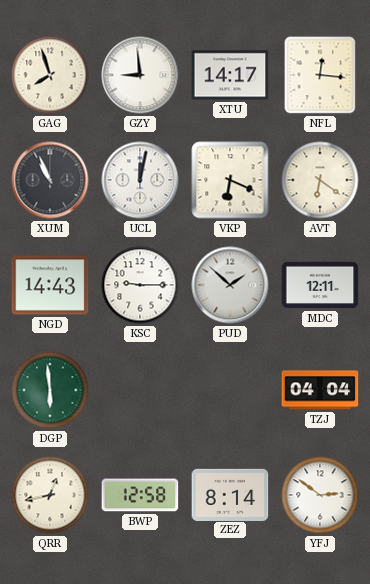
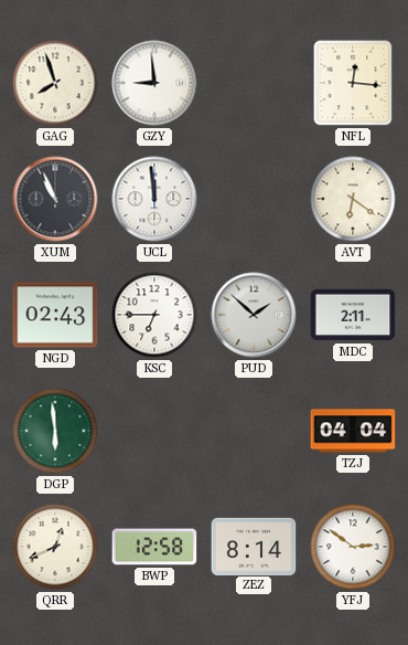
XTU: 14:17 -> none (230, 75)
UCL: 12:02 -> 11:59 (154, 199)
VKP: 6:19 -> none (230, 180)
NGD: 14:43 -> 02:43 (55, 315)
KSC: 9:15 -> 6:45 (154, 315)
MDC: 12:11 -> 2:11 (353, 315)
QRR: 12:43 -> 12:41 (55, 547)
